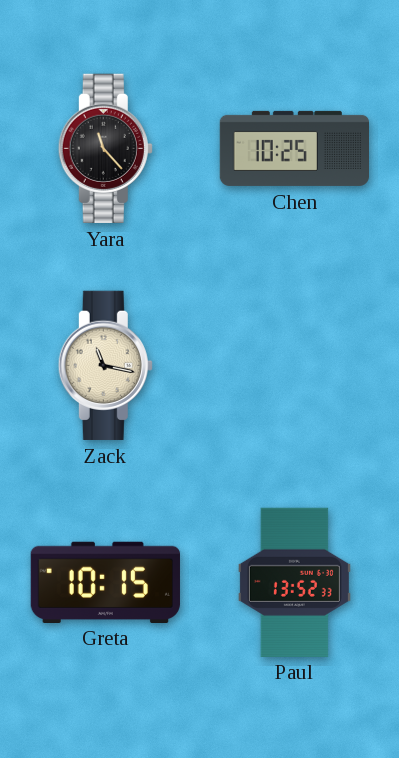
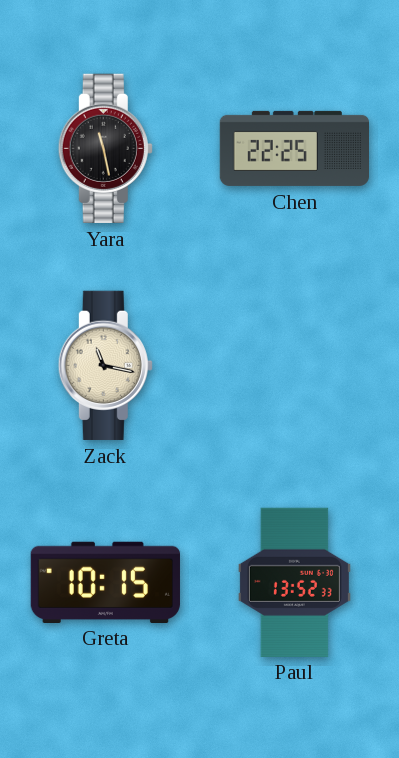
Yara: 11:23 -> 11:28 (105, 148)
Chen: 10:25 -> 22:25 (295, 148)
